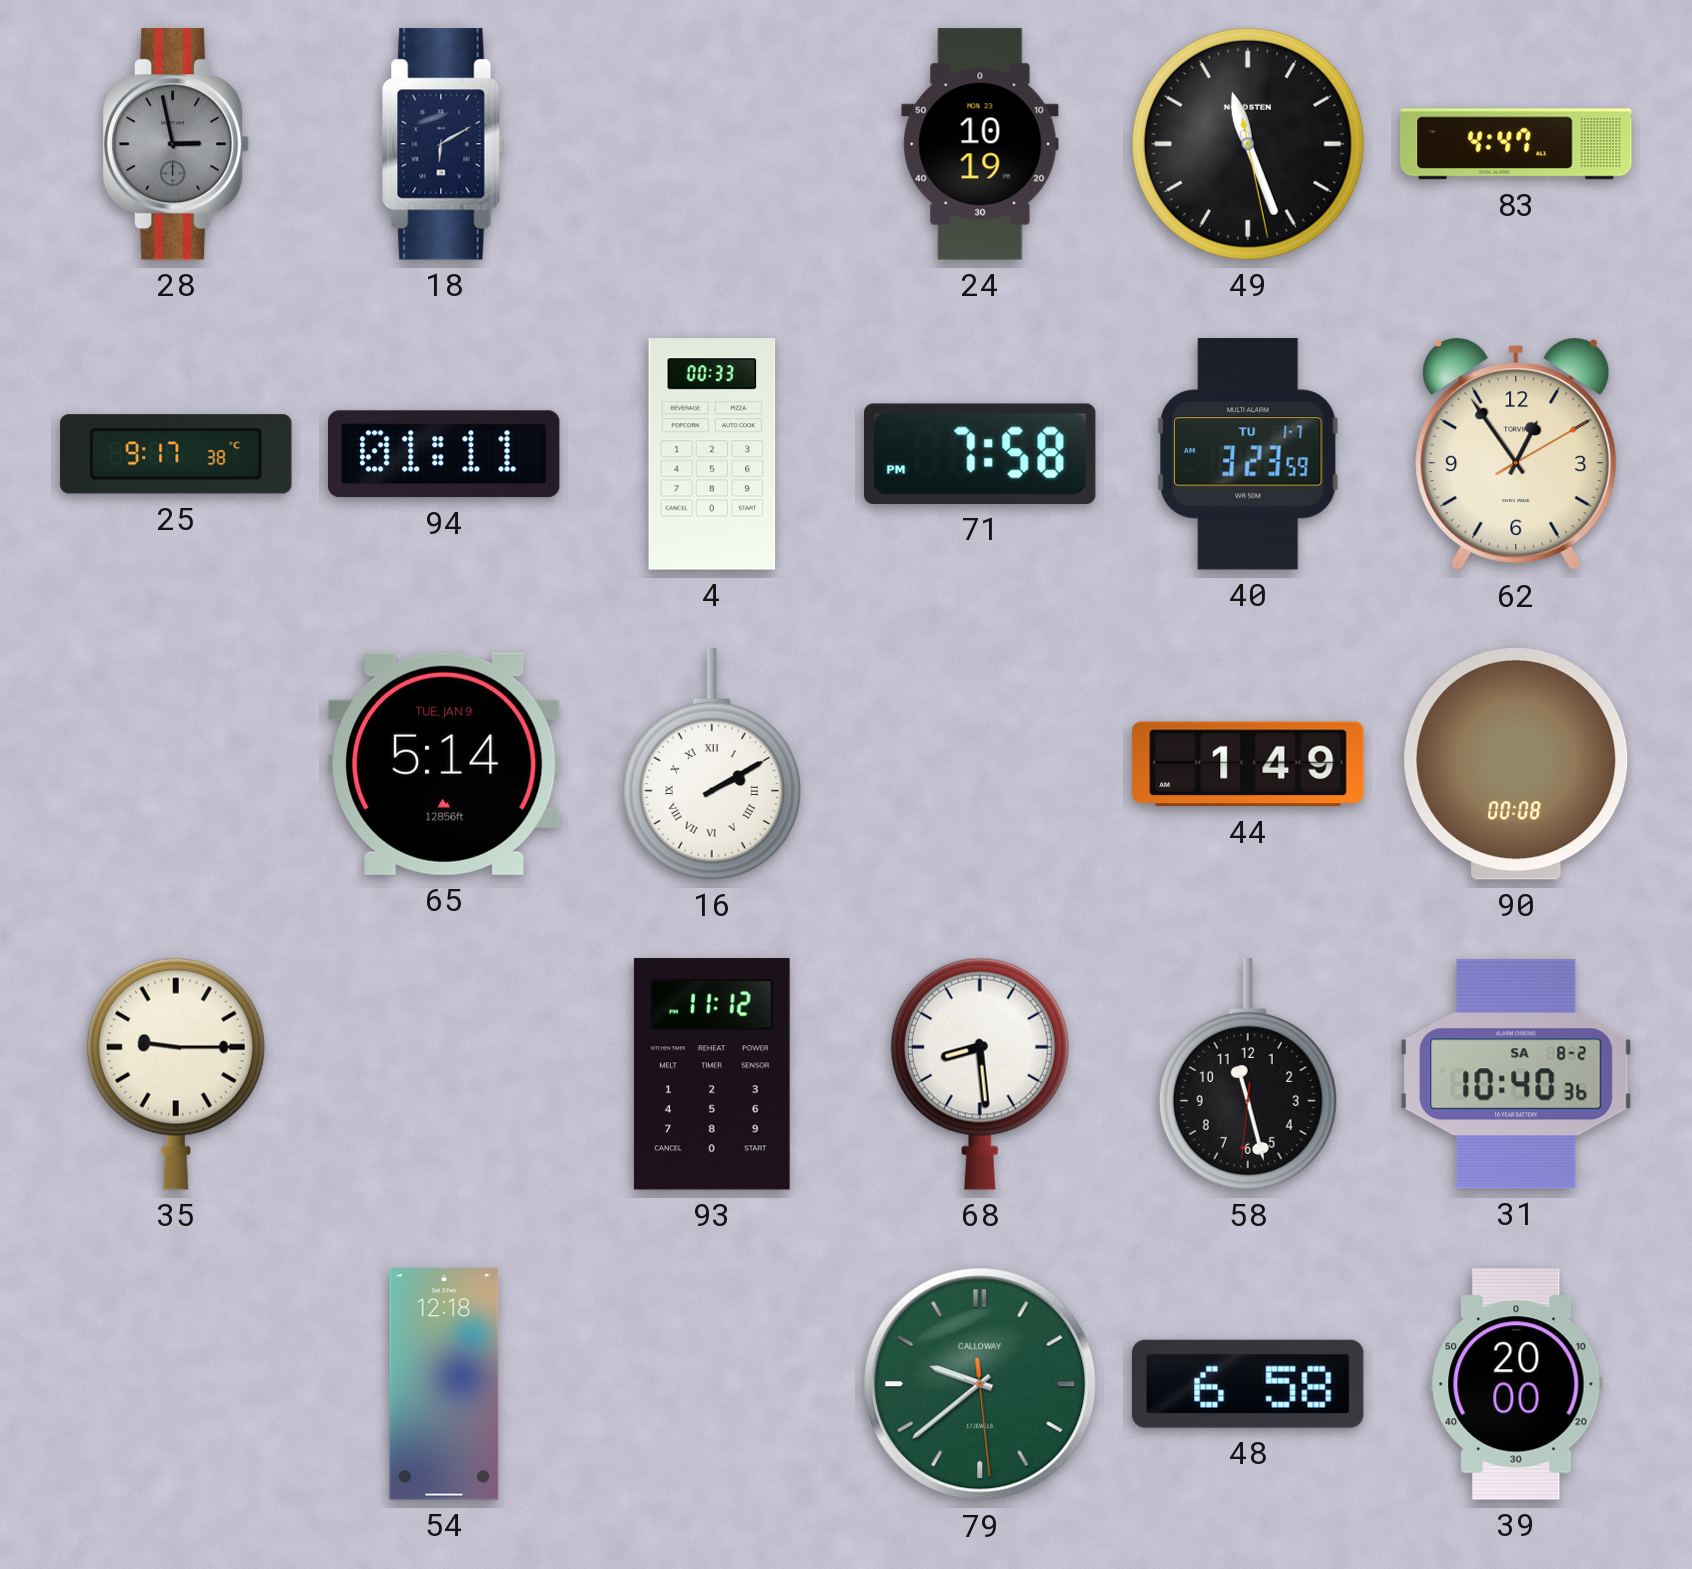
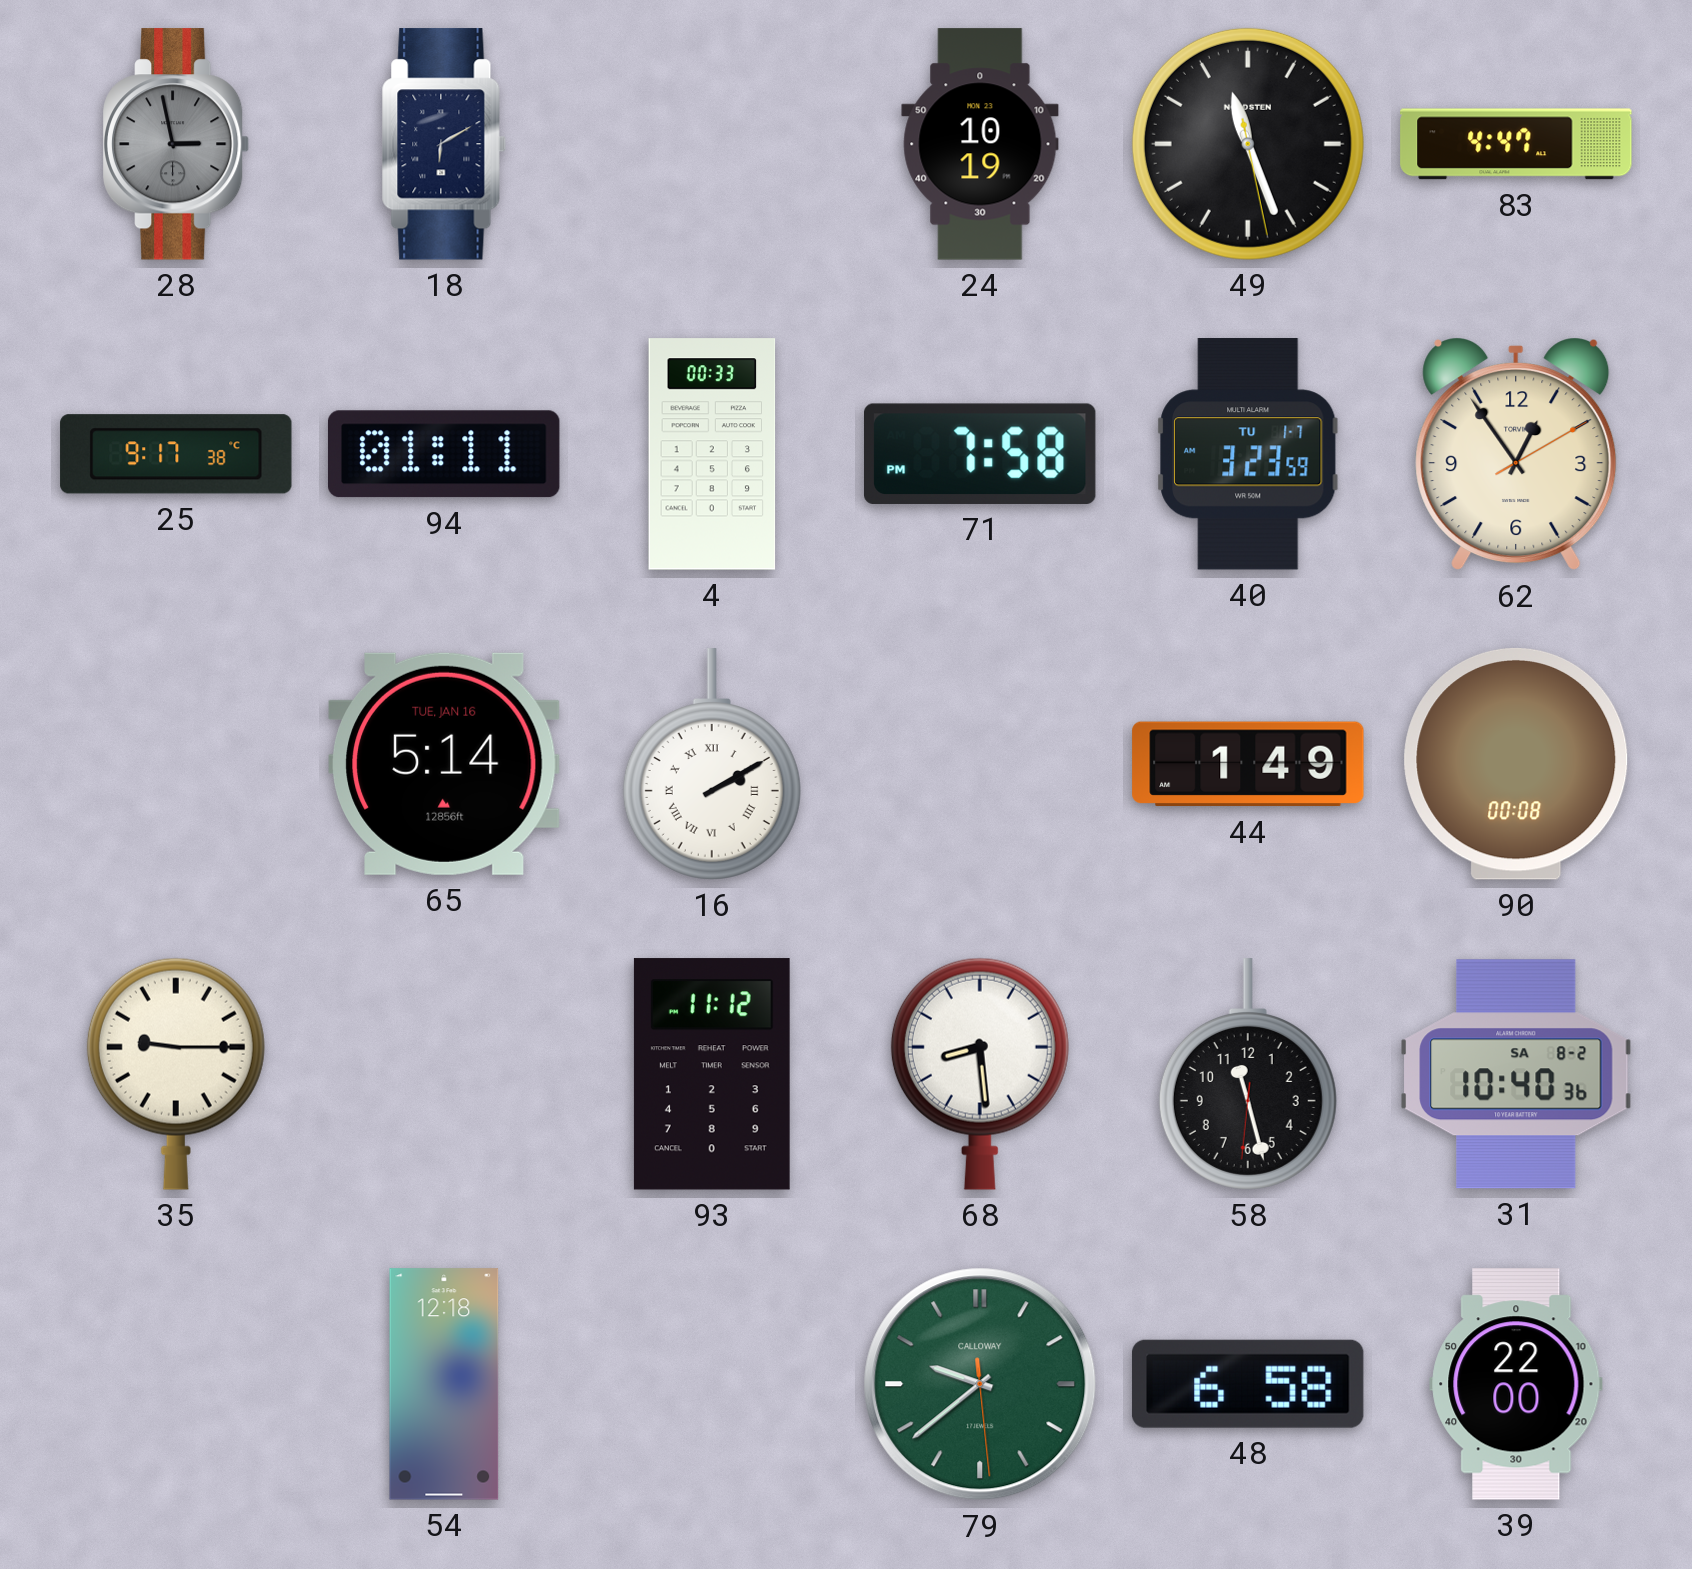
65 date: TUE, JAN 9 -> TUE, JAN 16 (445, 764)
39: 20:00 -> 22:00 (1516, 1384)
